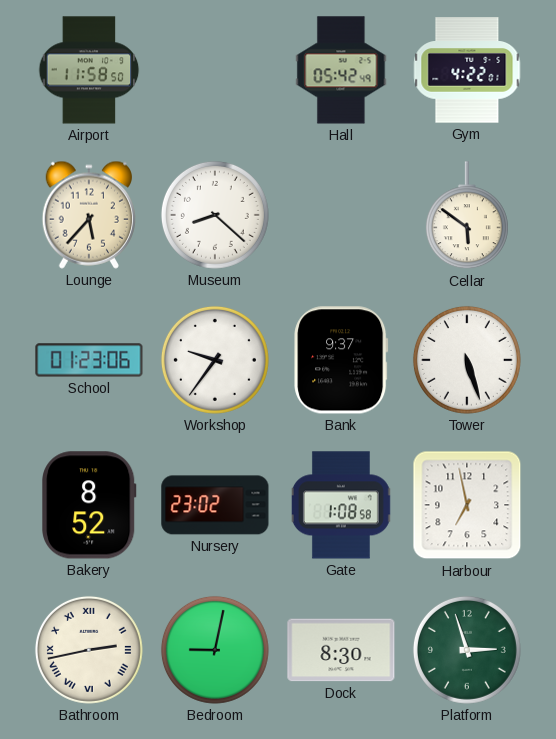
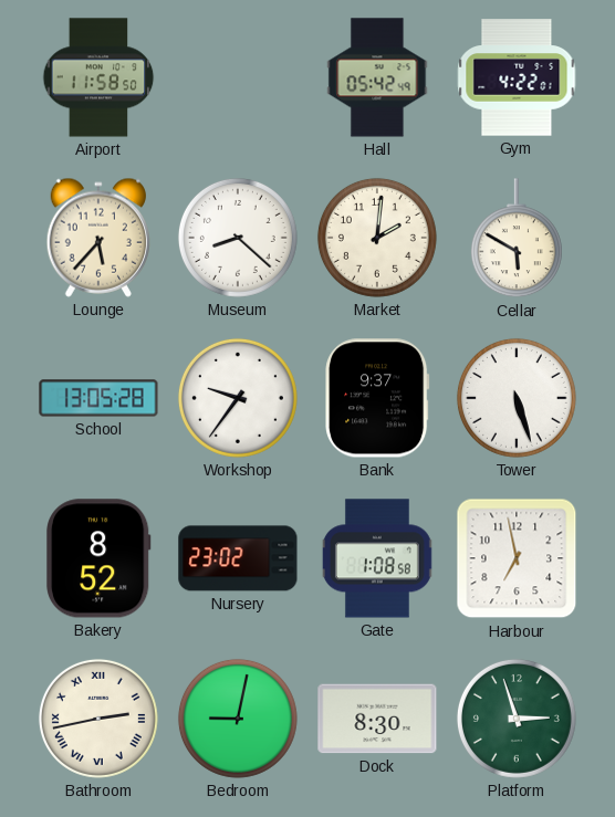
Market: none -> 2:01 (377, 238)
Cellar: 5:51 -> 5:50 (517, 239)
School: 01:23 -> 13:05 (98, 398)
